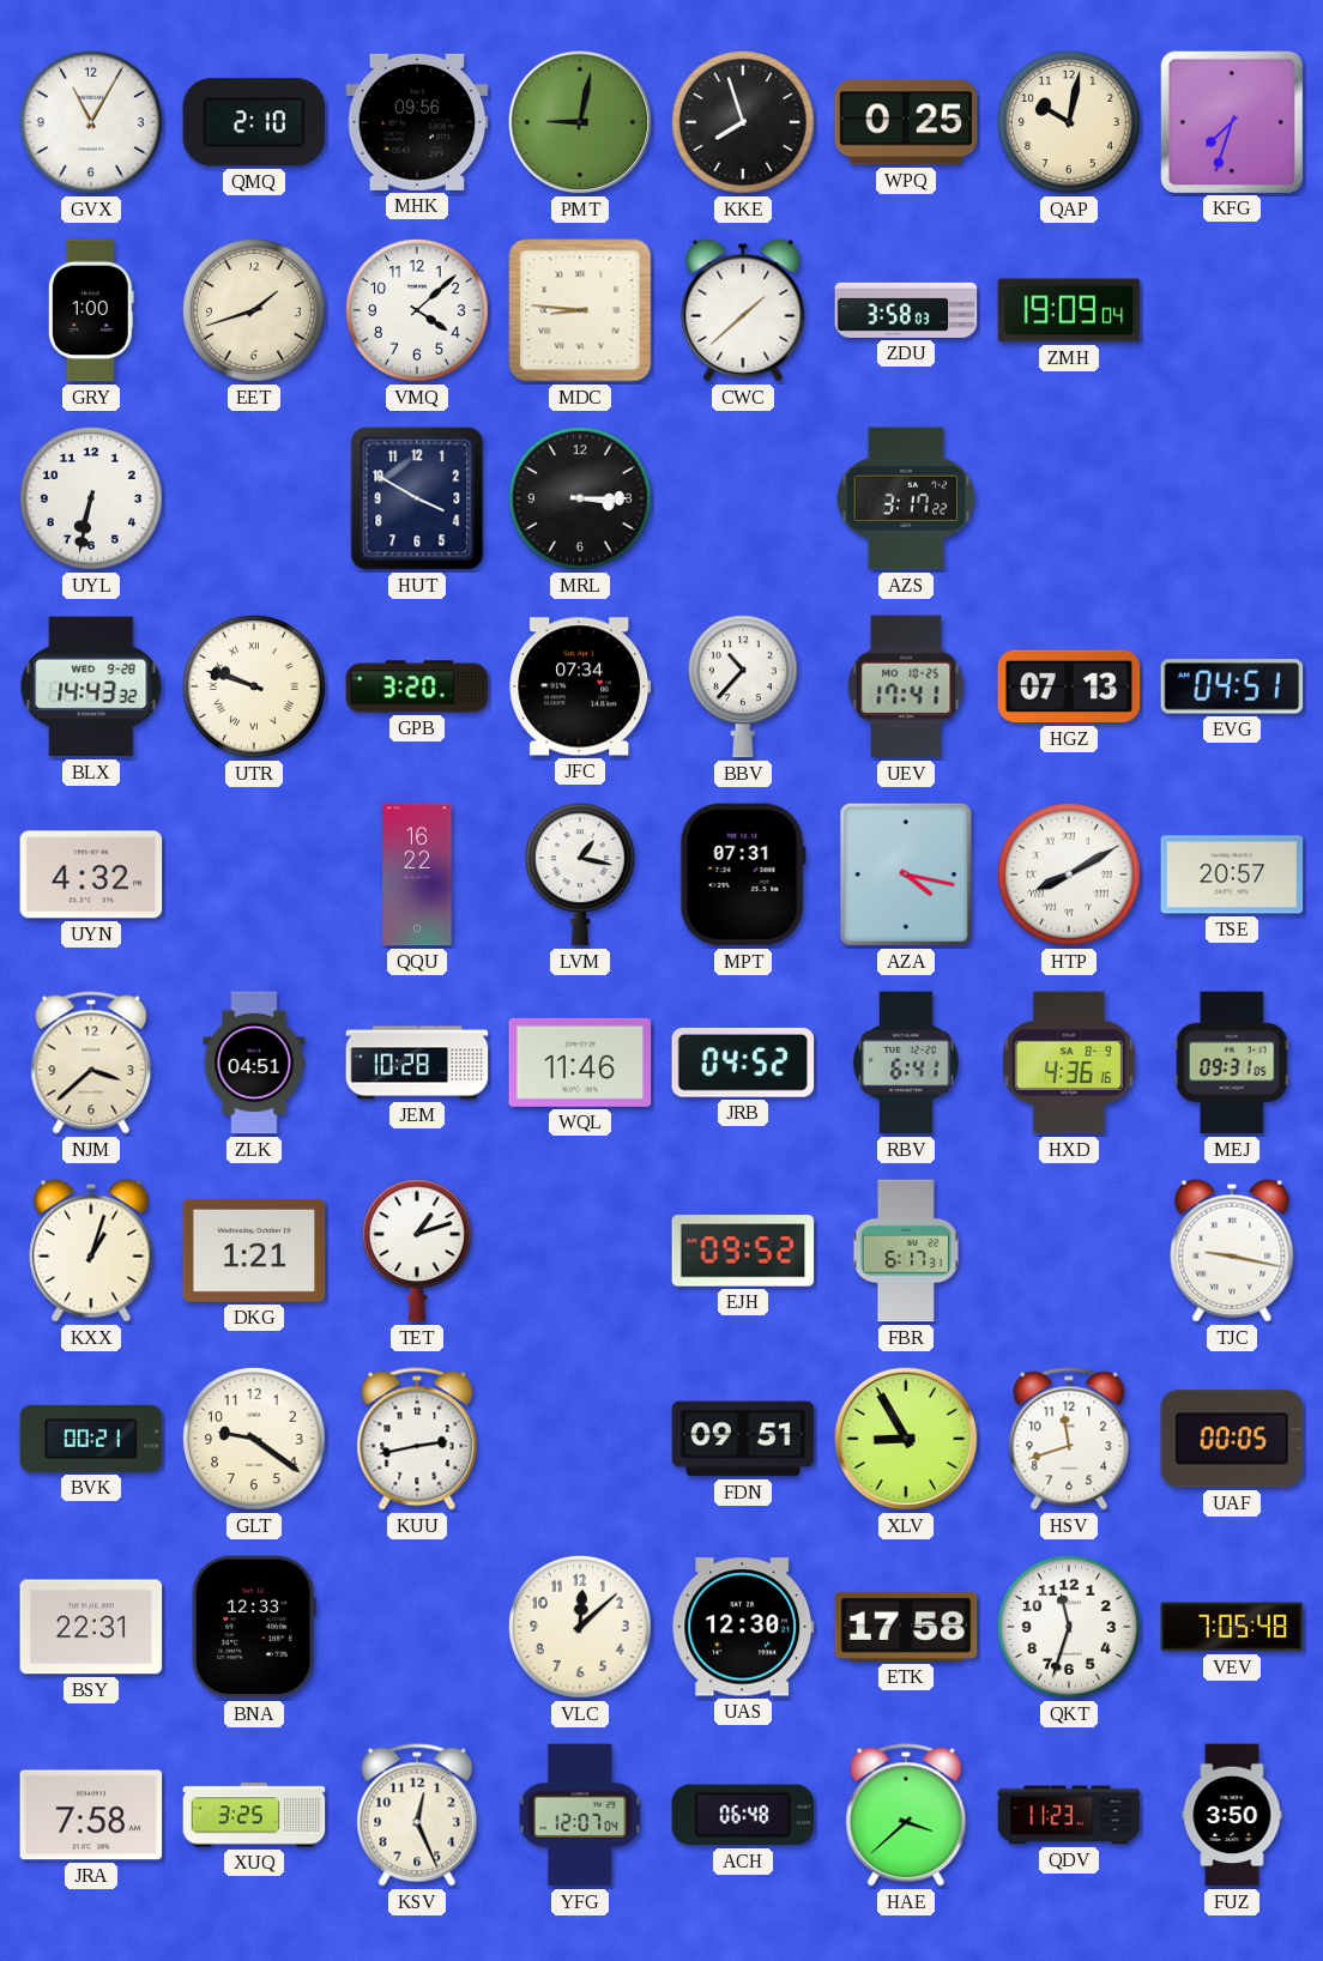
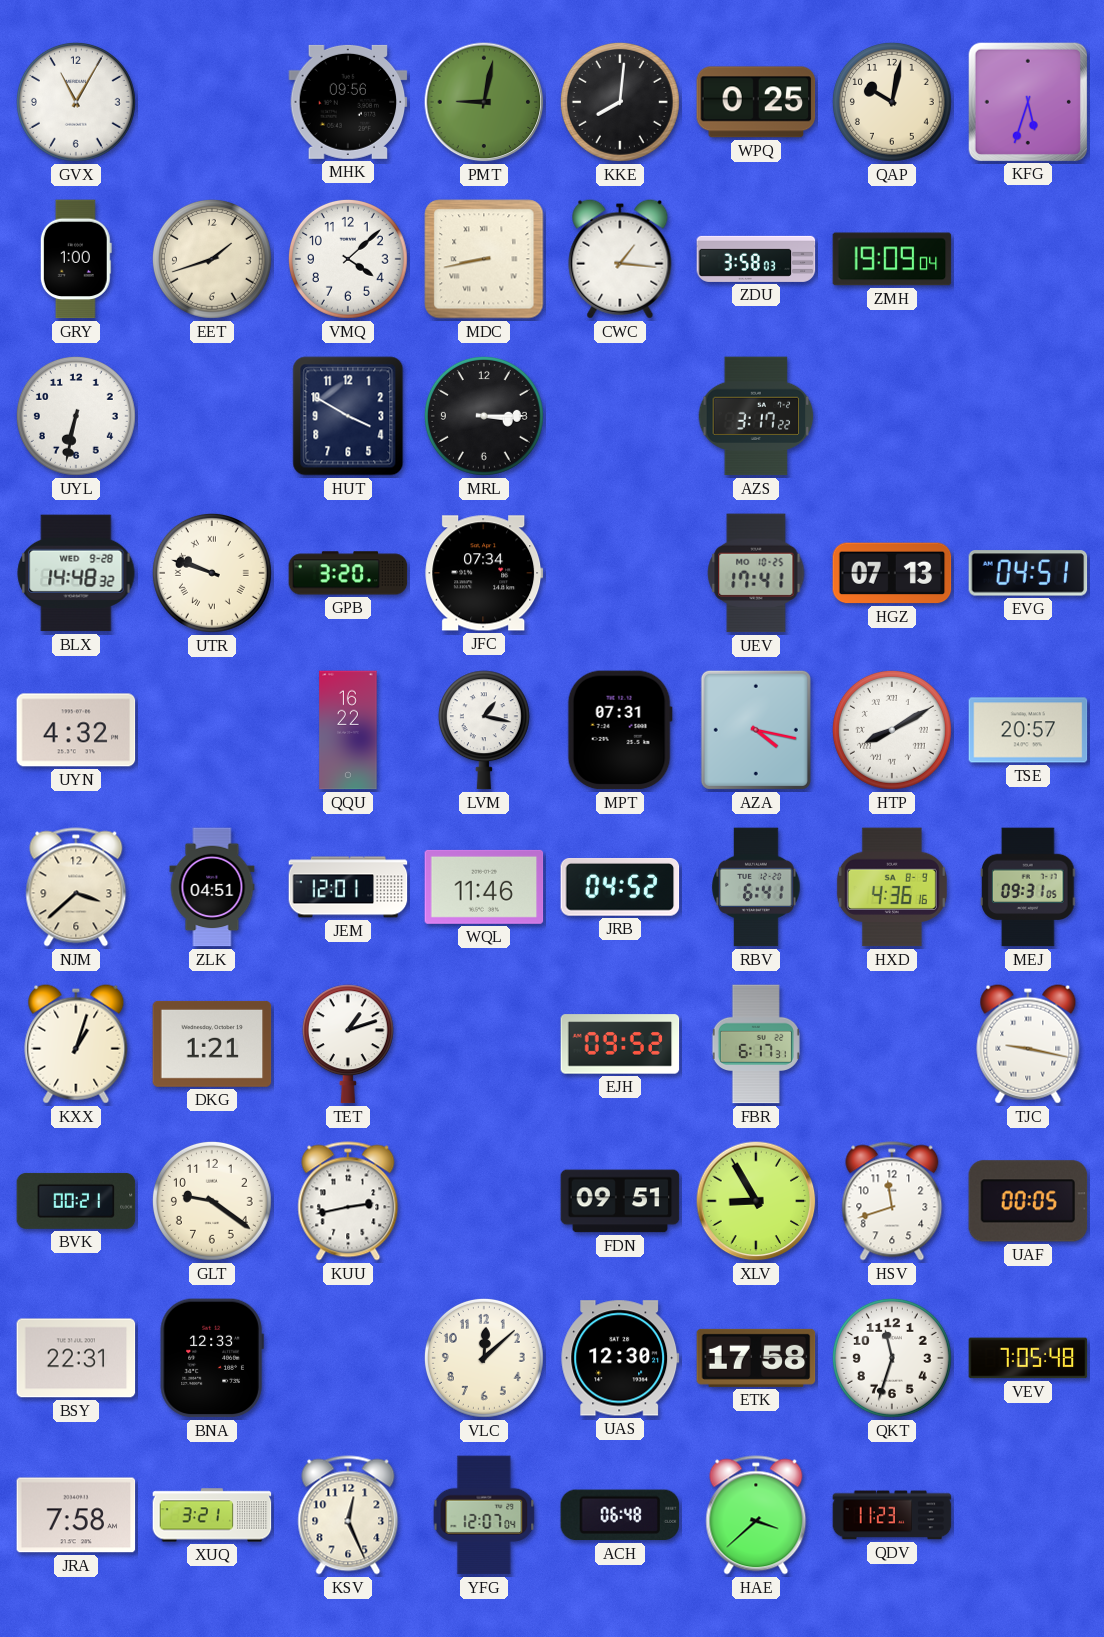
QMQ: 2:10 -> none (254, 122)
KKE: 7:57 -> 8:01 (620, 102)
KFG: 7:33 -> 5:33 (1027, 101)
MDC: 8:46 -> 8:43 (484, 259)
CWC: 1:38 -> 1:16 (620, 259)
BLX: 14:43 -> 14:48 (76, 573)
BBV: 10:37 -> none (743, 686)
JEM: 10:28 -> 12:01 (348, 887)
XUQ: 3:25 -> 3:21 (212, 1515)
FUZ: 3:50 -> none (1232, 1815)
